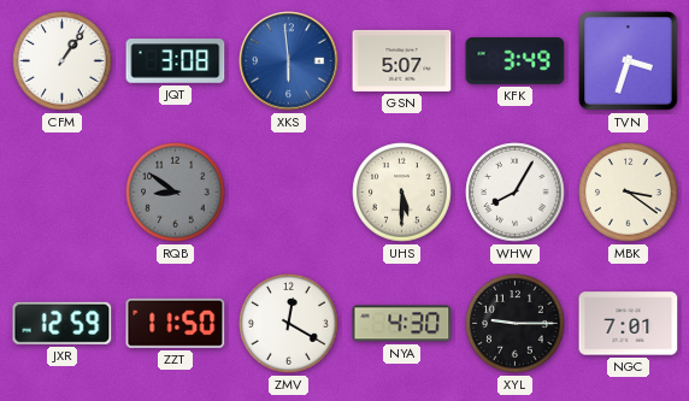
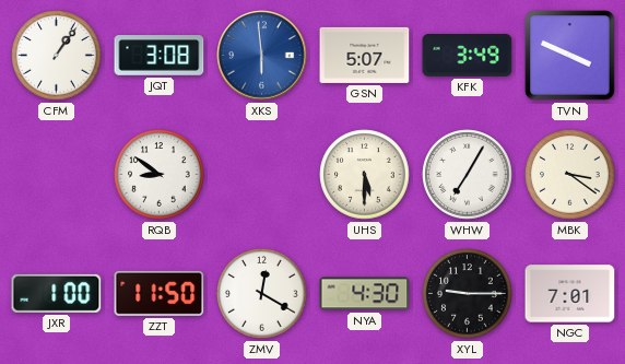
TVN: 3:33 -> 3:49 (570, 56)
RQB dial: grey -> white (160, 175)
WHW: 8:05 -> 7:05 (468, 175)
JXR: 12:59 -> 1:00 (57, 293)
